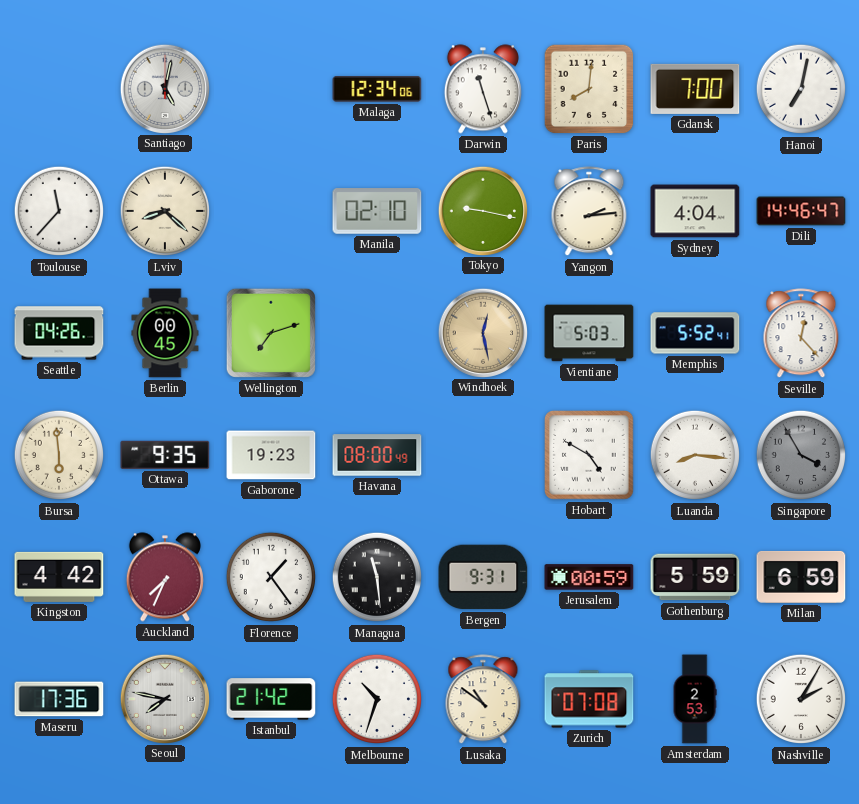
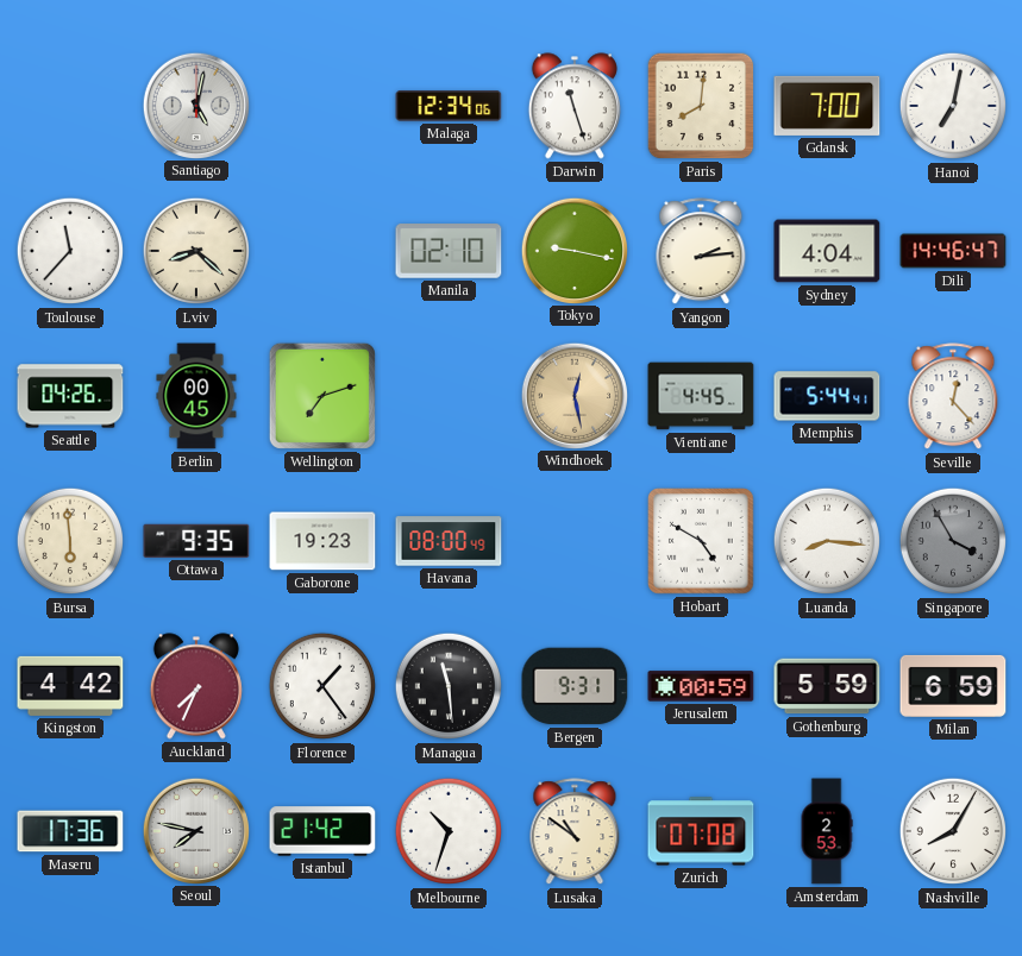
Vientiane: 5:03 -> 4:45 (701, 396)
Memphis: 5:52 -> 5:44 (827, 396)
Nashville: 2:05 -> 8:05 (953, 831)
